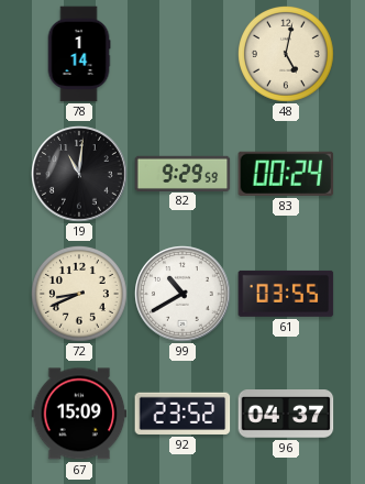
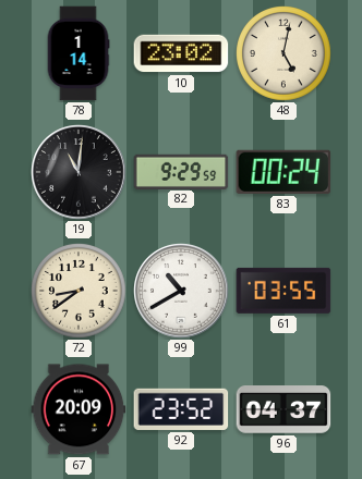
10: none -> 23:02 (181, 53)
72: 8:41 -> 8:39 (80, 292)
67: 15:09 -> 20:09 (79, 409)
